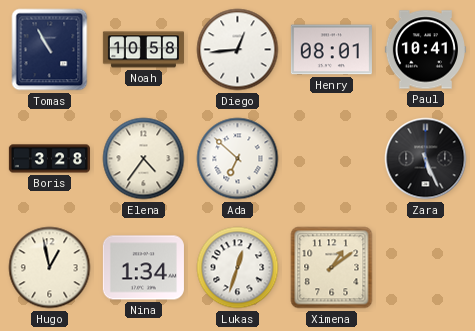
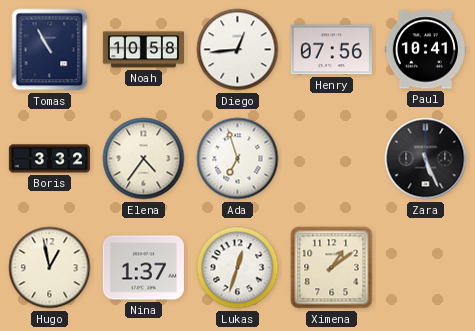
Henry: 08:01 -> 07:56 (331, 50)
Boris: 3:28 -> 3:32 (49, 159)
Ada: 6:52 -> 6:57 (238, 159)
Nina: 1:34 -> 1:37 (143, 268)
